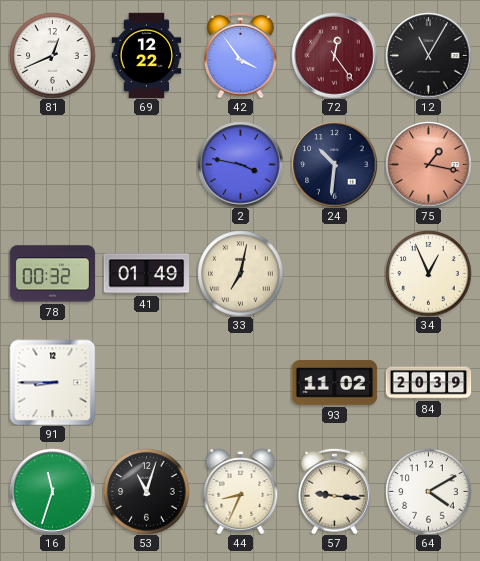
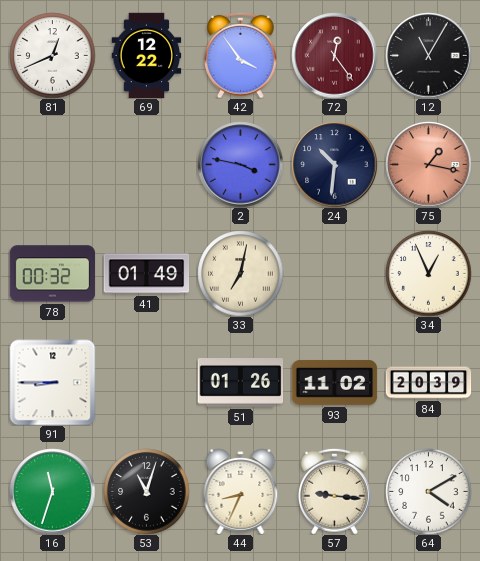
51: none -> 01:26 (240, 383)
